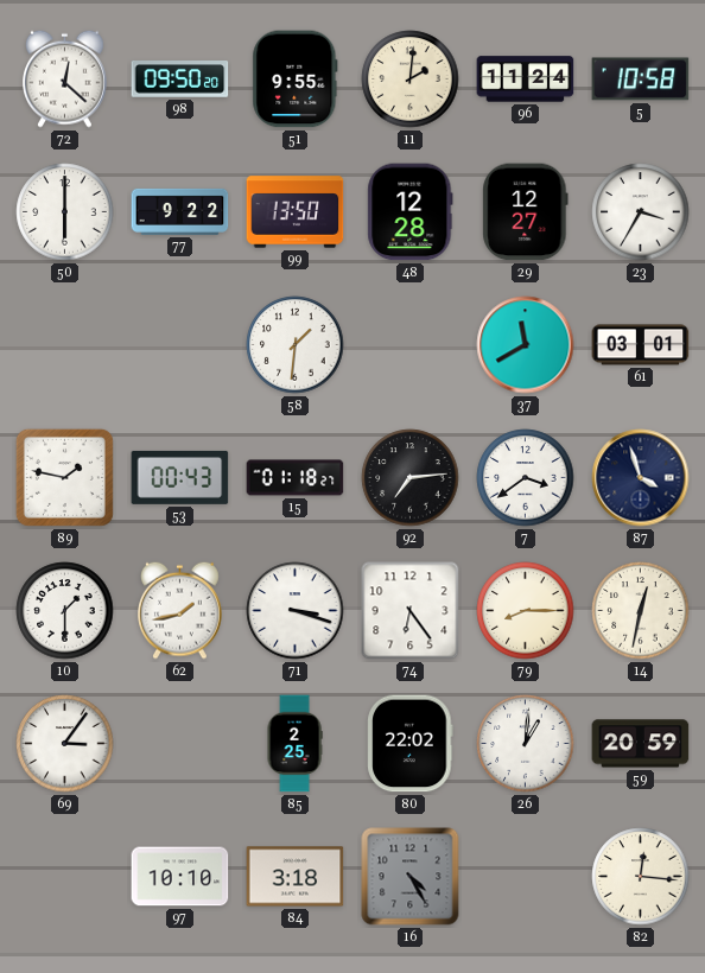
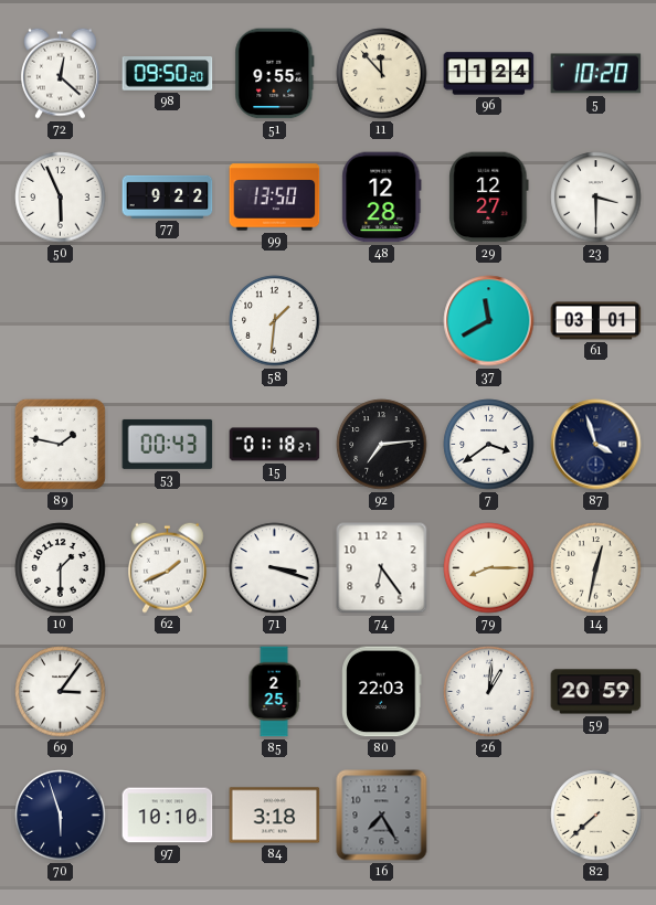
11: 2:01 -> 11:53 (382, 74)
5: 10:58 -> 10:20 (596, 74)
50: 6:00 -> 5:56 (61, 198)
23: 3:35 -> 3:30 (596, 198)
62: 1:43 -> 1:41 (168, 567)
80: 22:02 -> 22:03 (382, 692)
70: none -> 5:57 (61, 816)
16: 4:25 -> 7:25 (382, 816)
82: 12:16 -> 7:38 (596, 816)
